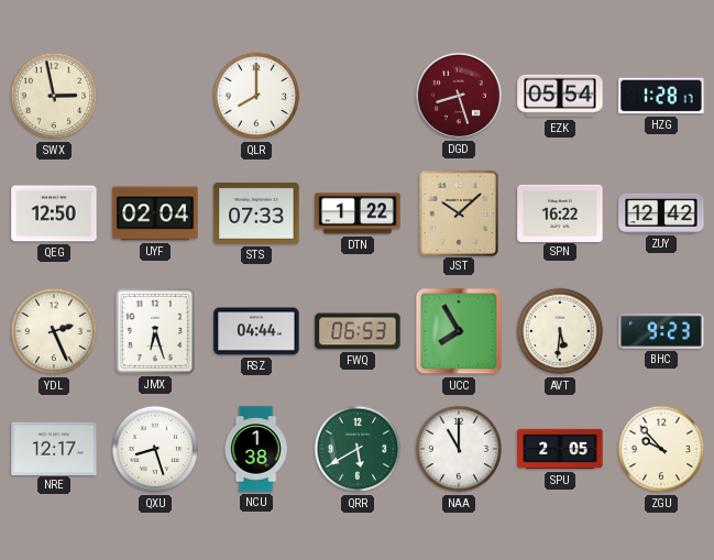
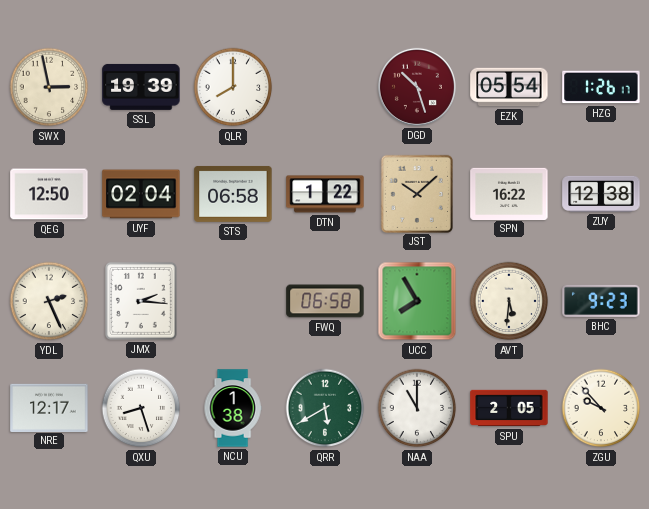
SSL: none -> 19:39 (141, 87)
DGD: 8:27 -> 10:27 (417, 87)
HZG: 1:28 -> 1:26 (601, 87)
STS: 07:33 -> 06:58 (233, 194)
ZUY: 12:42 -> 12:38 (601, 194)
JMX: 6:27 -> 2:16 (141, 301)
RSZ: 04:44 -> none (256, 331)
FWQ: 06:53 -> 06:58 (325, 301)
